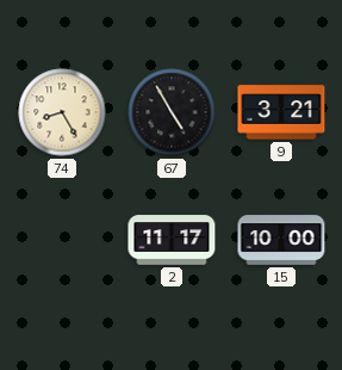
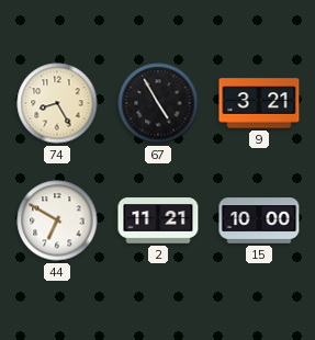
44: none -> 6:50 (57, 220)
2: 11:17 -> 11:21 (158, 220)
